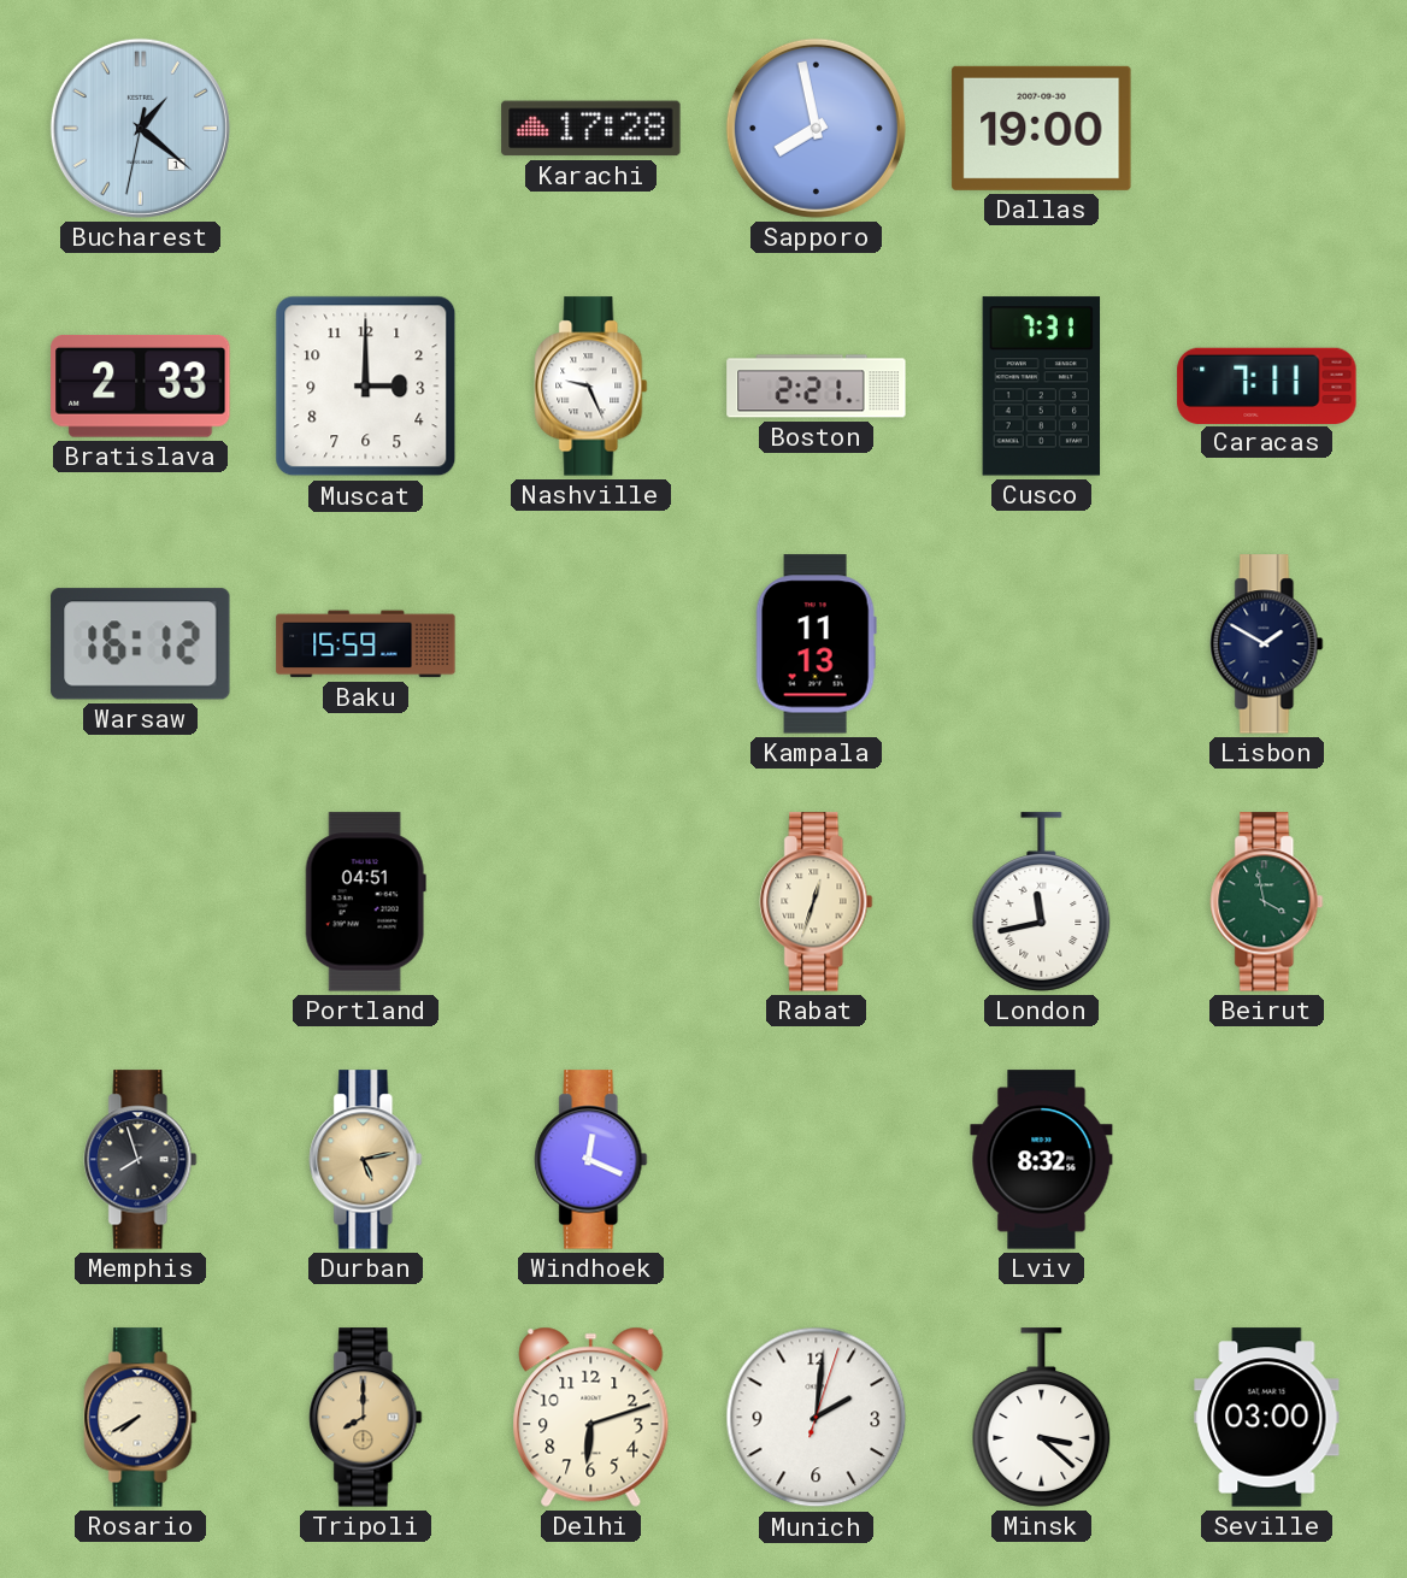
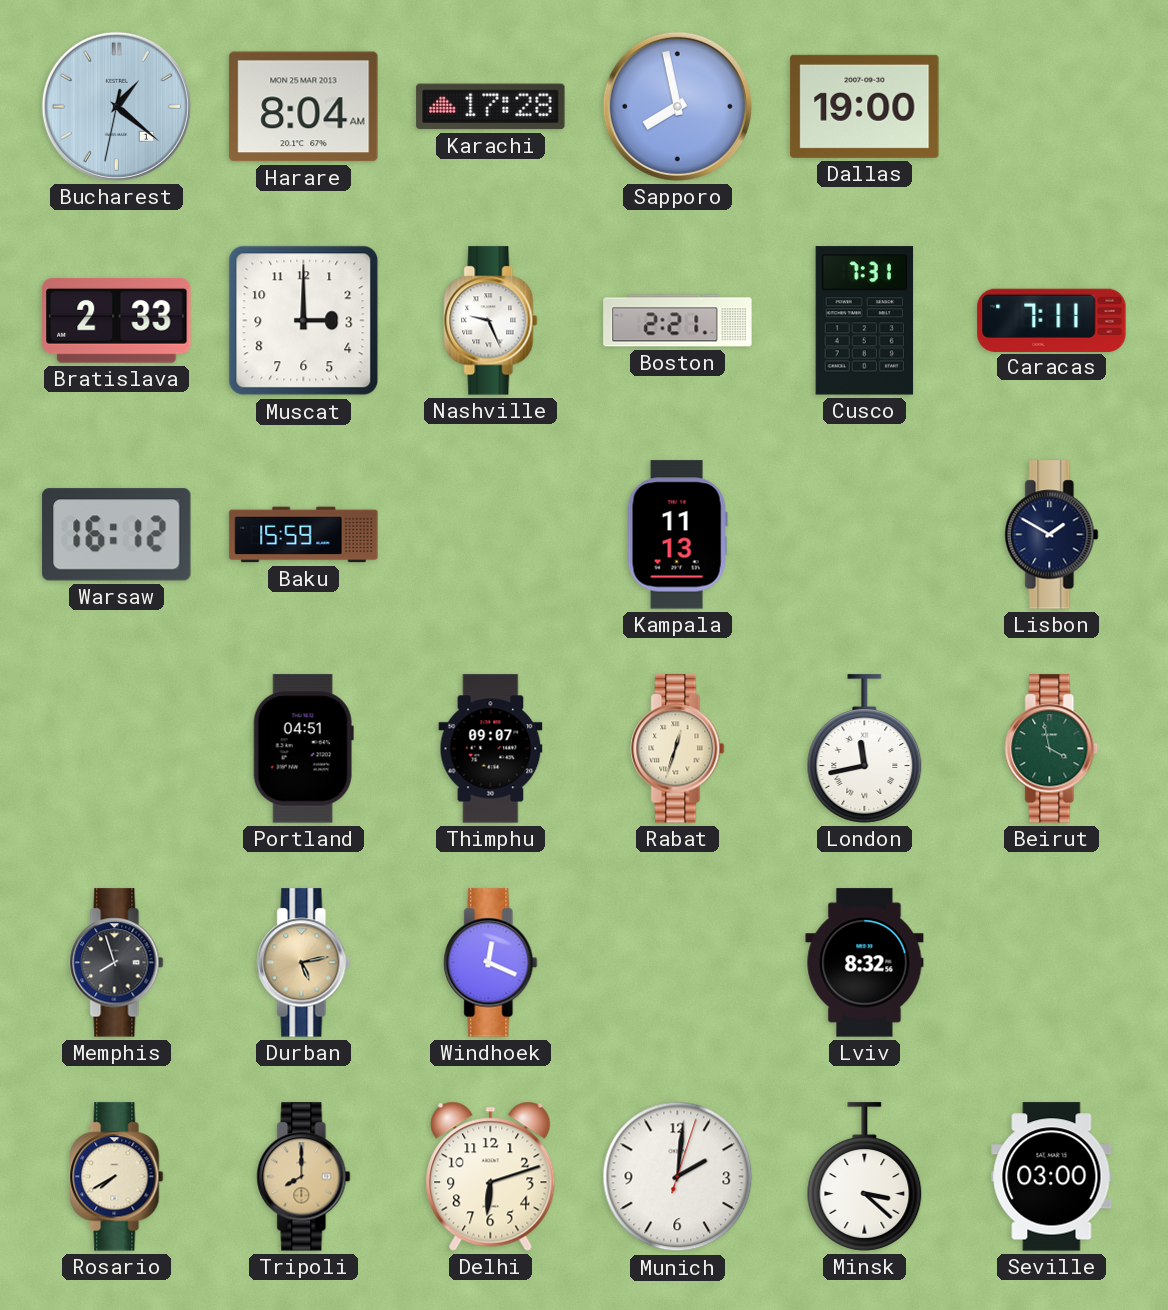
Harare: none -> 8:04 (304, 107)
Thimphu: none -> 09:07 (491, 749)
